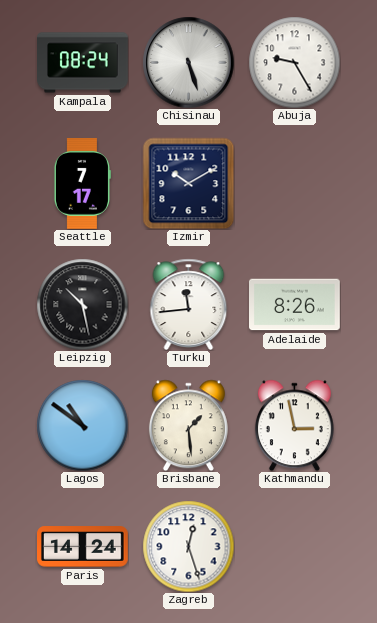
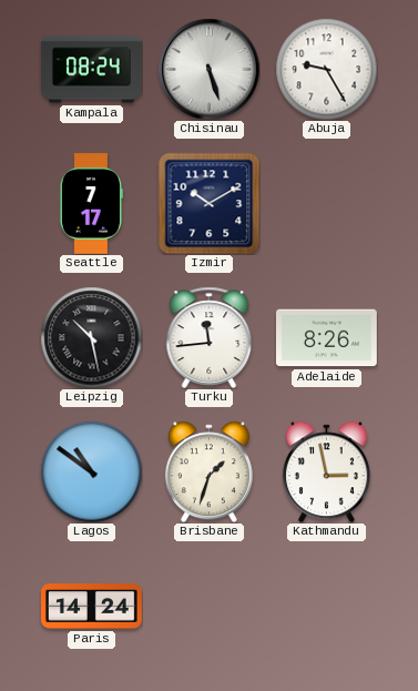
Brisbane: 1:29 -> 1:33 (208, 471)
Zagreb: 12:27 -> none (188, 546)
